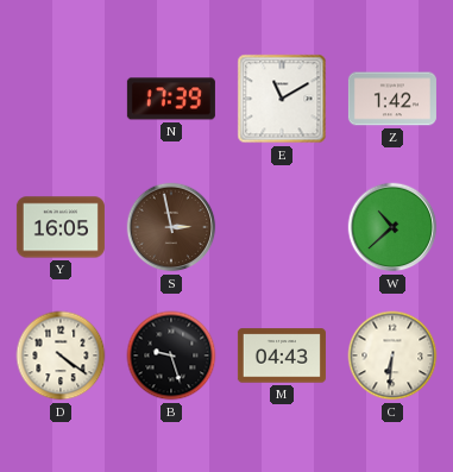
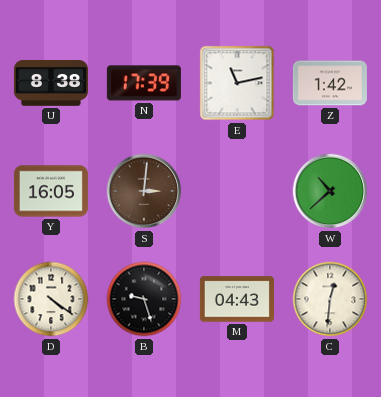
U: none -> 8:38 (51, 83)
E: 11:10 -> 11:13 (237, 83)
S: 2:58 -> 3:01 (144, 191)
C: 6:31 -> 12:31 (330, 299)
